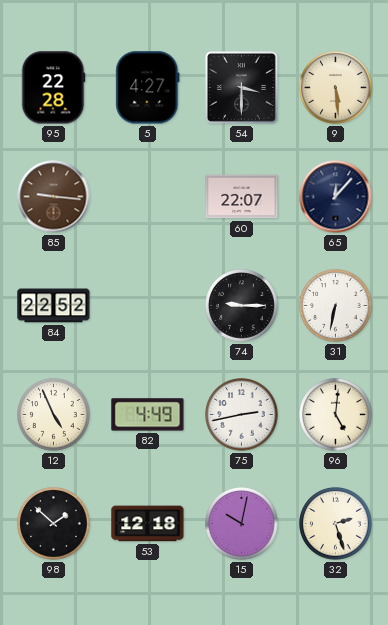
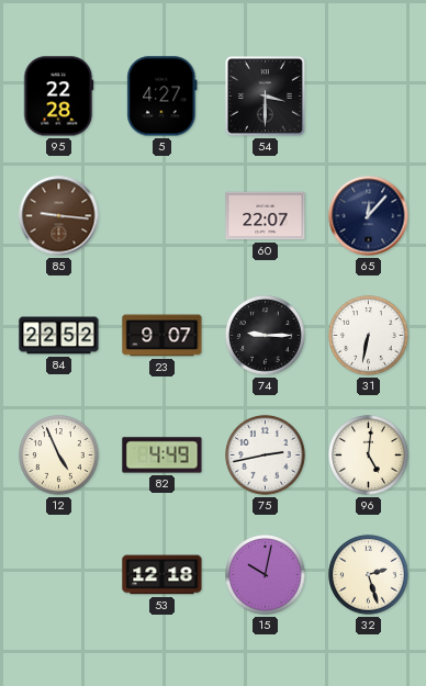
9: 5:29 -> none (336, 88)
23: none -> 9:07 (162, 336)
98: 1:52 -> none (54, 524)
